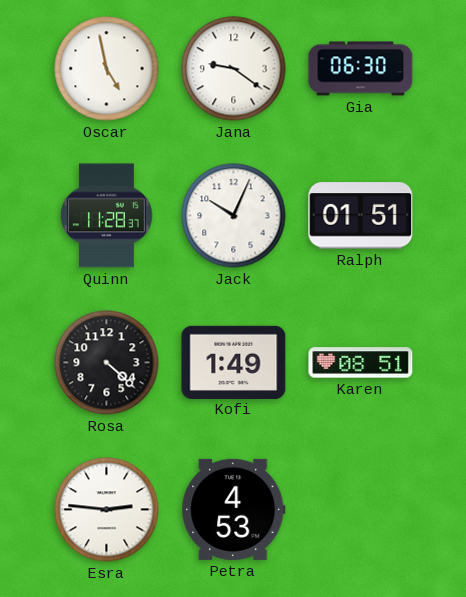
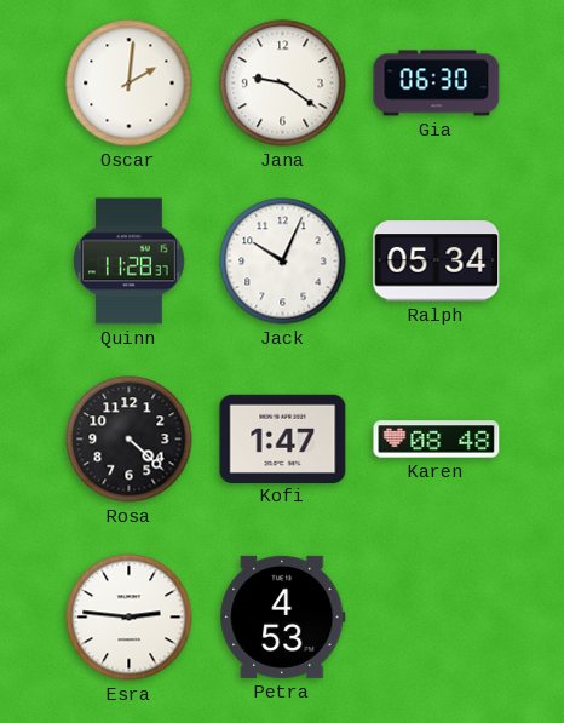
Oscar: 4:58 -> 2:01 (130, 84)
Ralph: 01:51 -> 05:34 (437, 262)
Kofi: 1:49 -> 1:47 (283, 438)
Karen: 08:51 -> 08:48 (437, 440)
